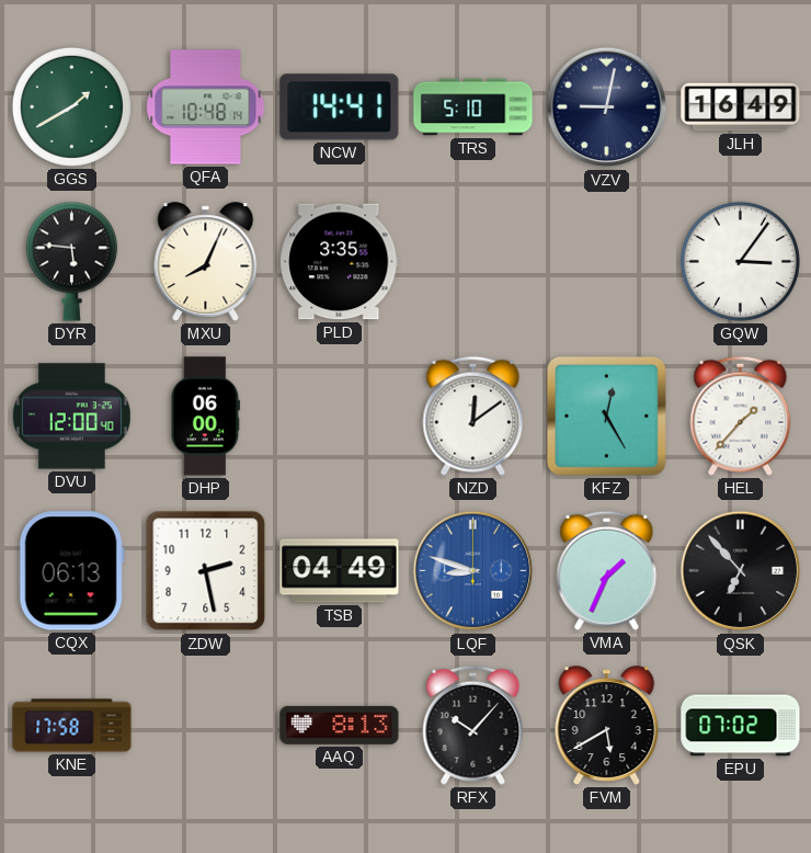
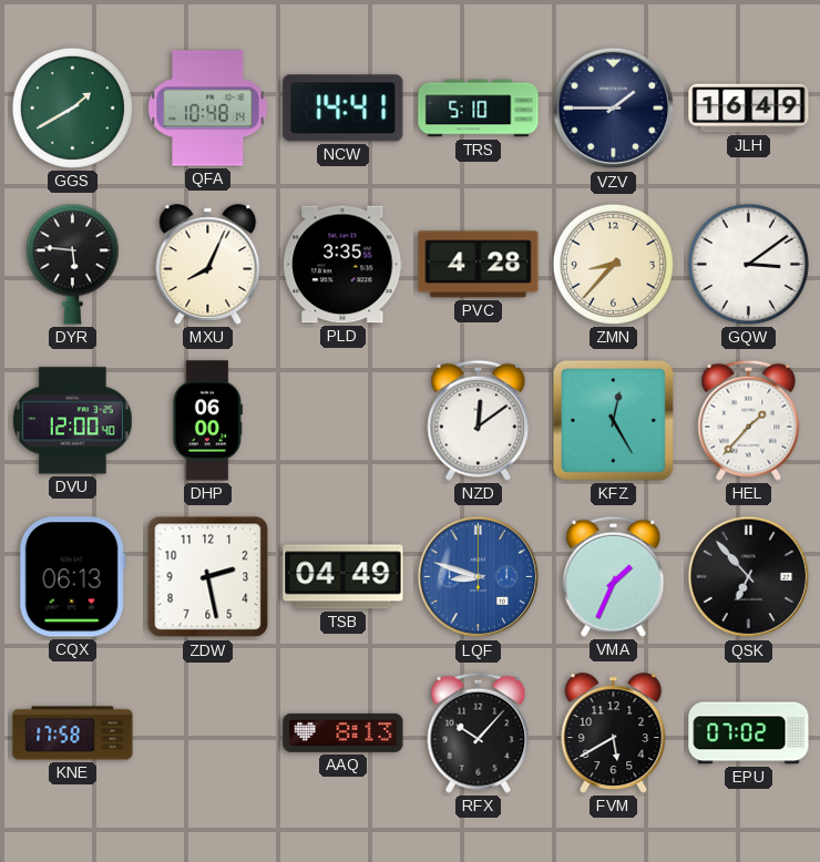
VZV: 9:02 -> 1:45 (614, 109)
PVC: none -> 4:28 (479, 265)
ZMN: none -> 8:37 (613, 264)
GQW: 3:06 -> 3:09 (748, 264)
